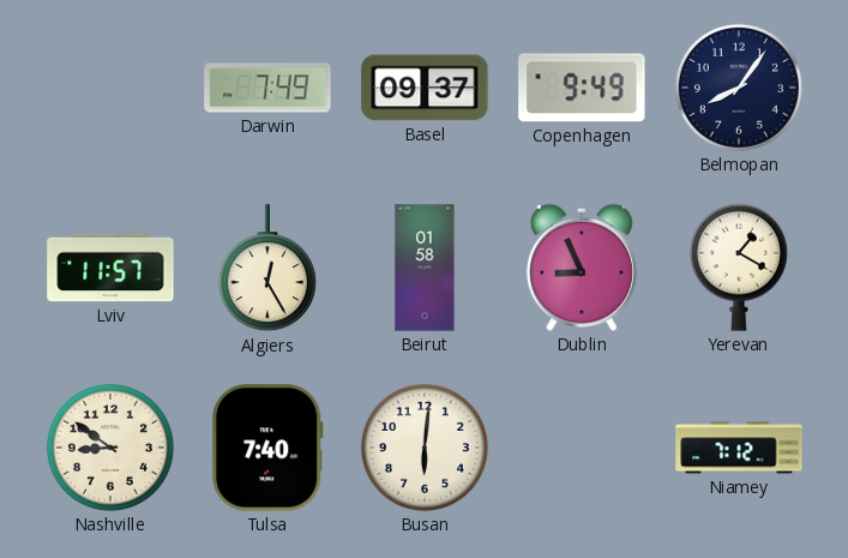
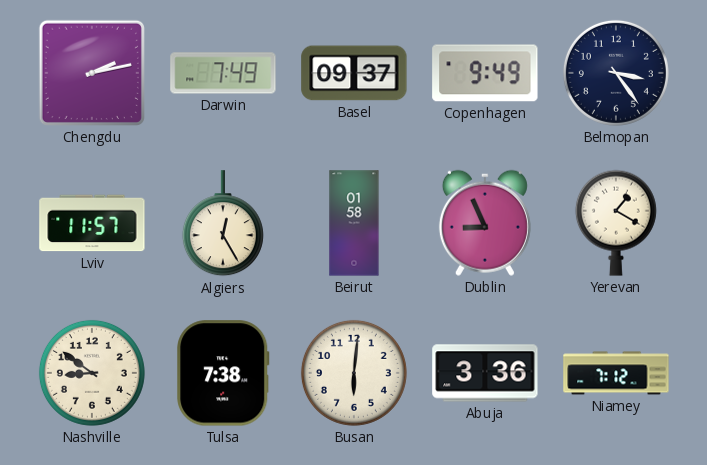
Chengdu: none -> 2:13 (92, 73)
Belmopan: 8:06 -> 3:24 (616, 73)
Tulsa: 7:40 -> 7:38 (223, 373)
Abuja: none -> 3:36 (485, 373)
